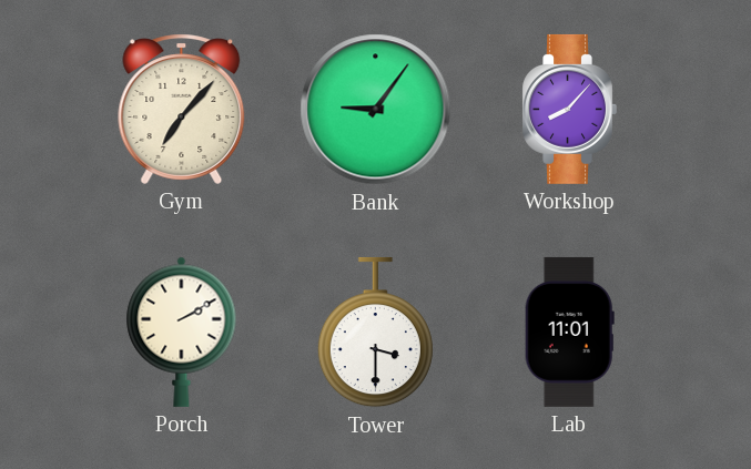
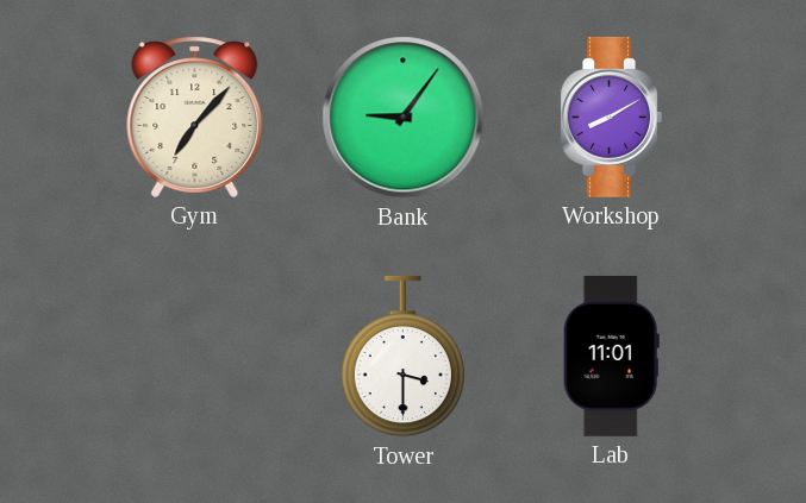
Workshop: 8:07 -> 8:10 (611, 117)
Porch: 2:10 -> none (182, 332)
